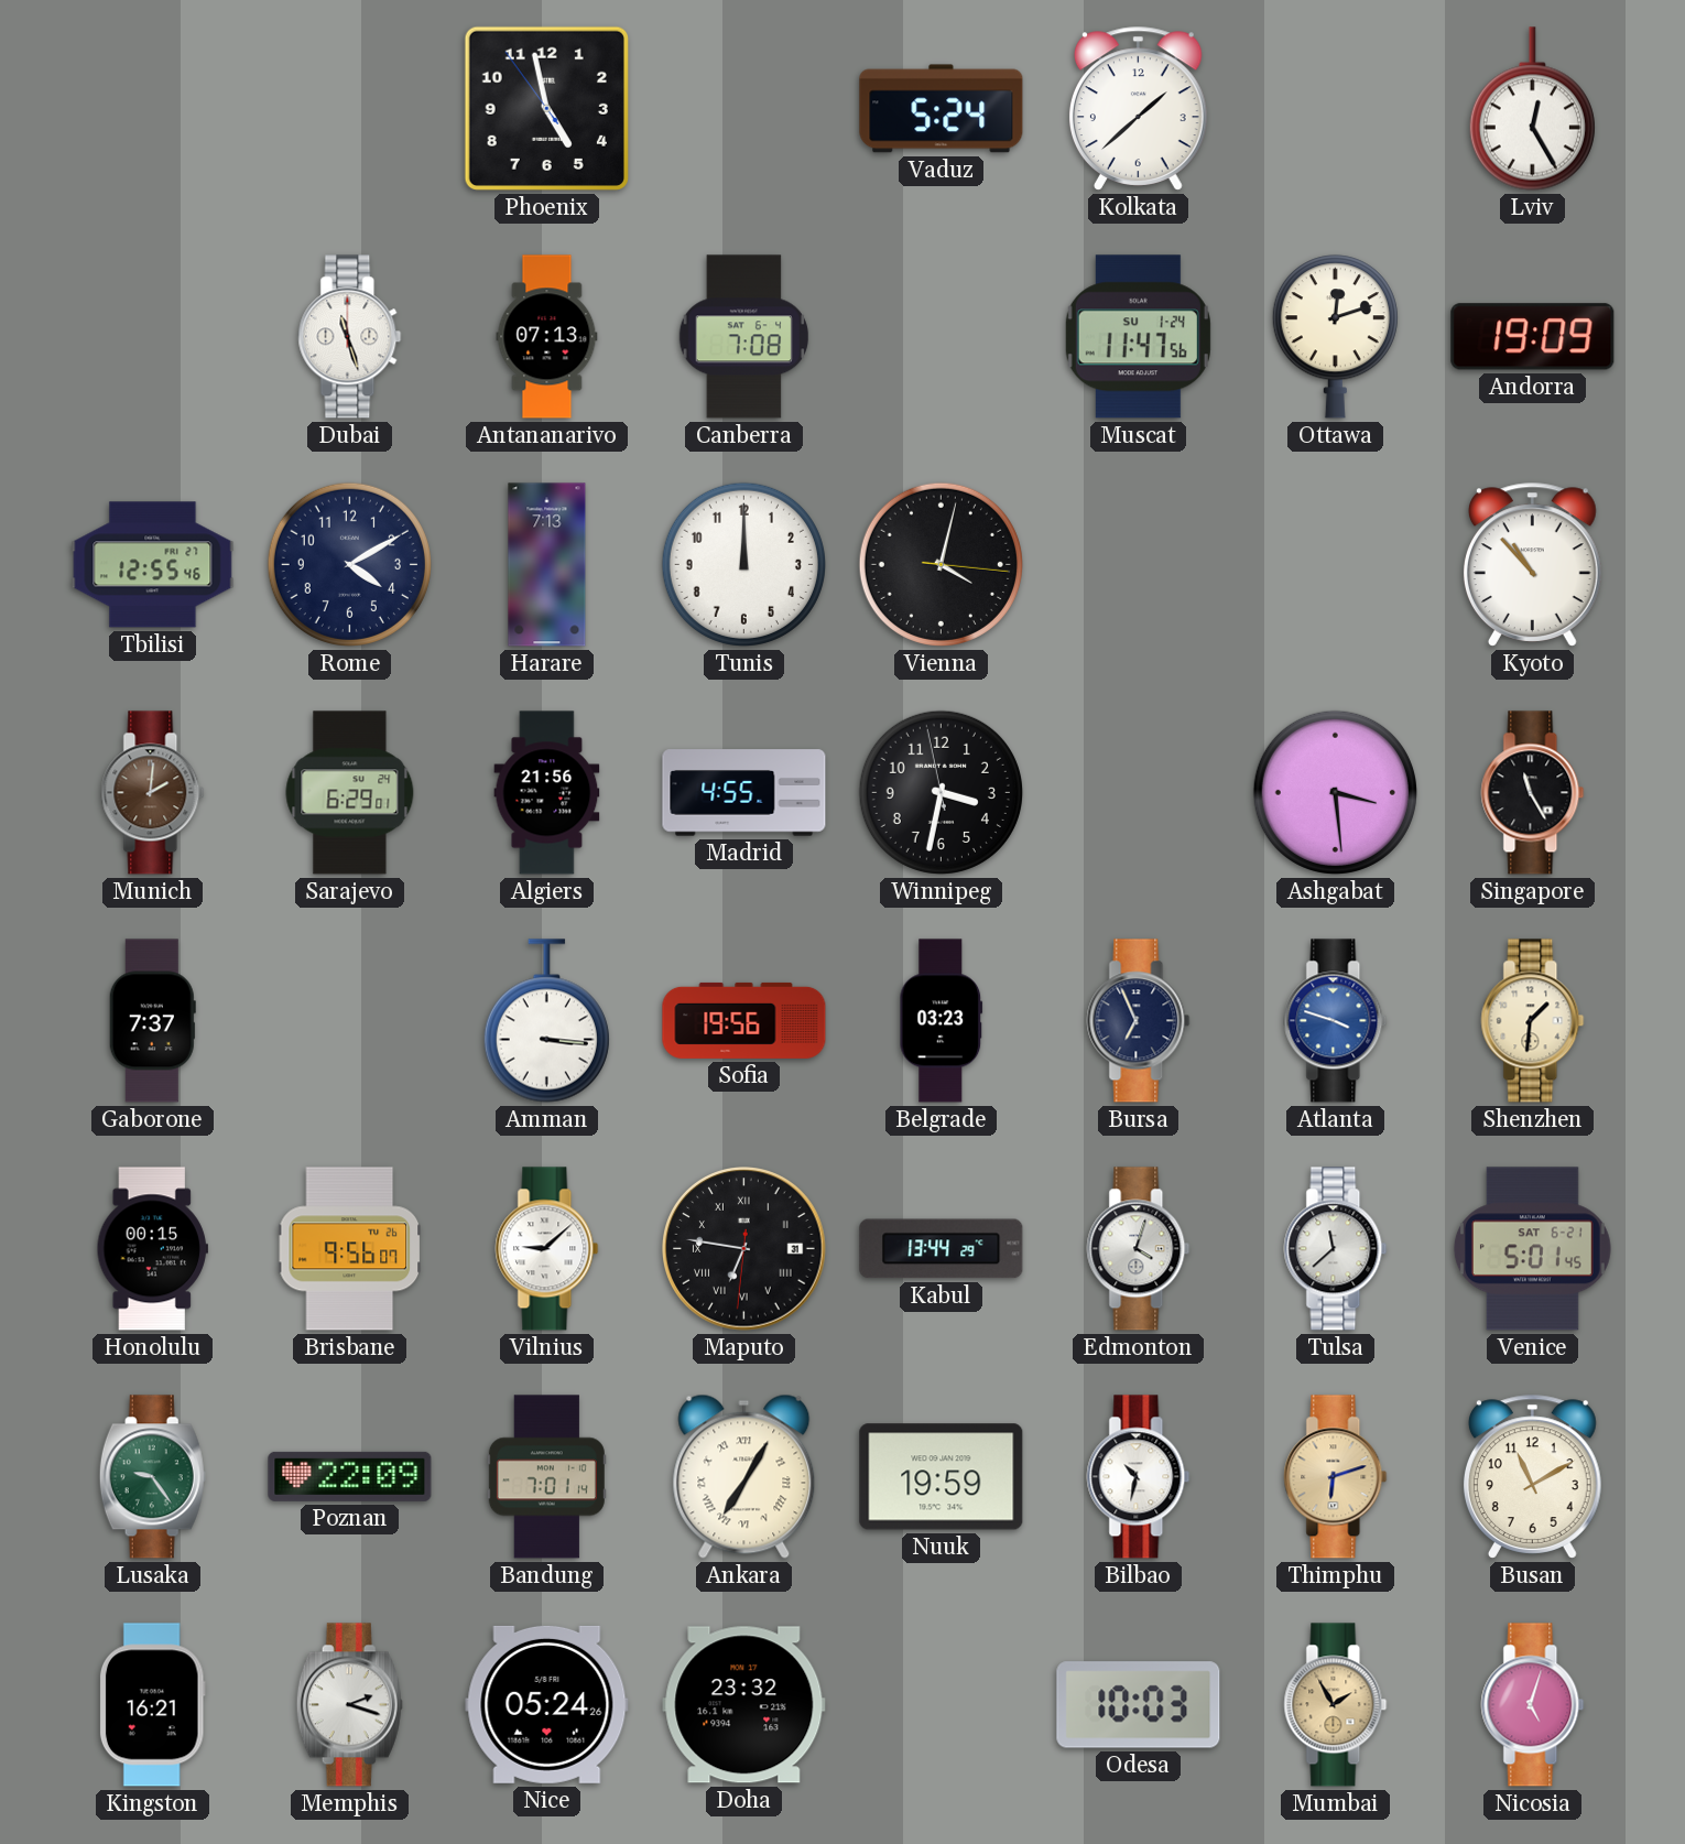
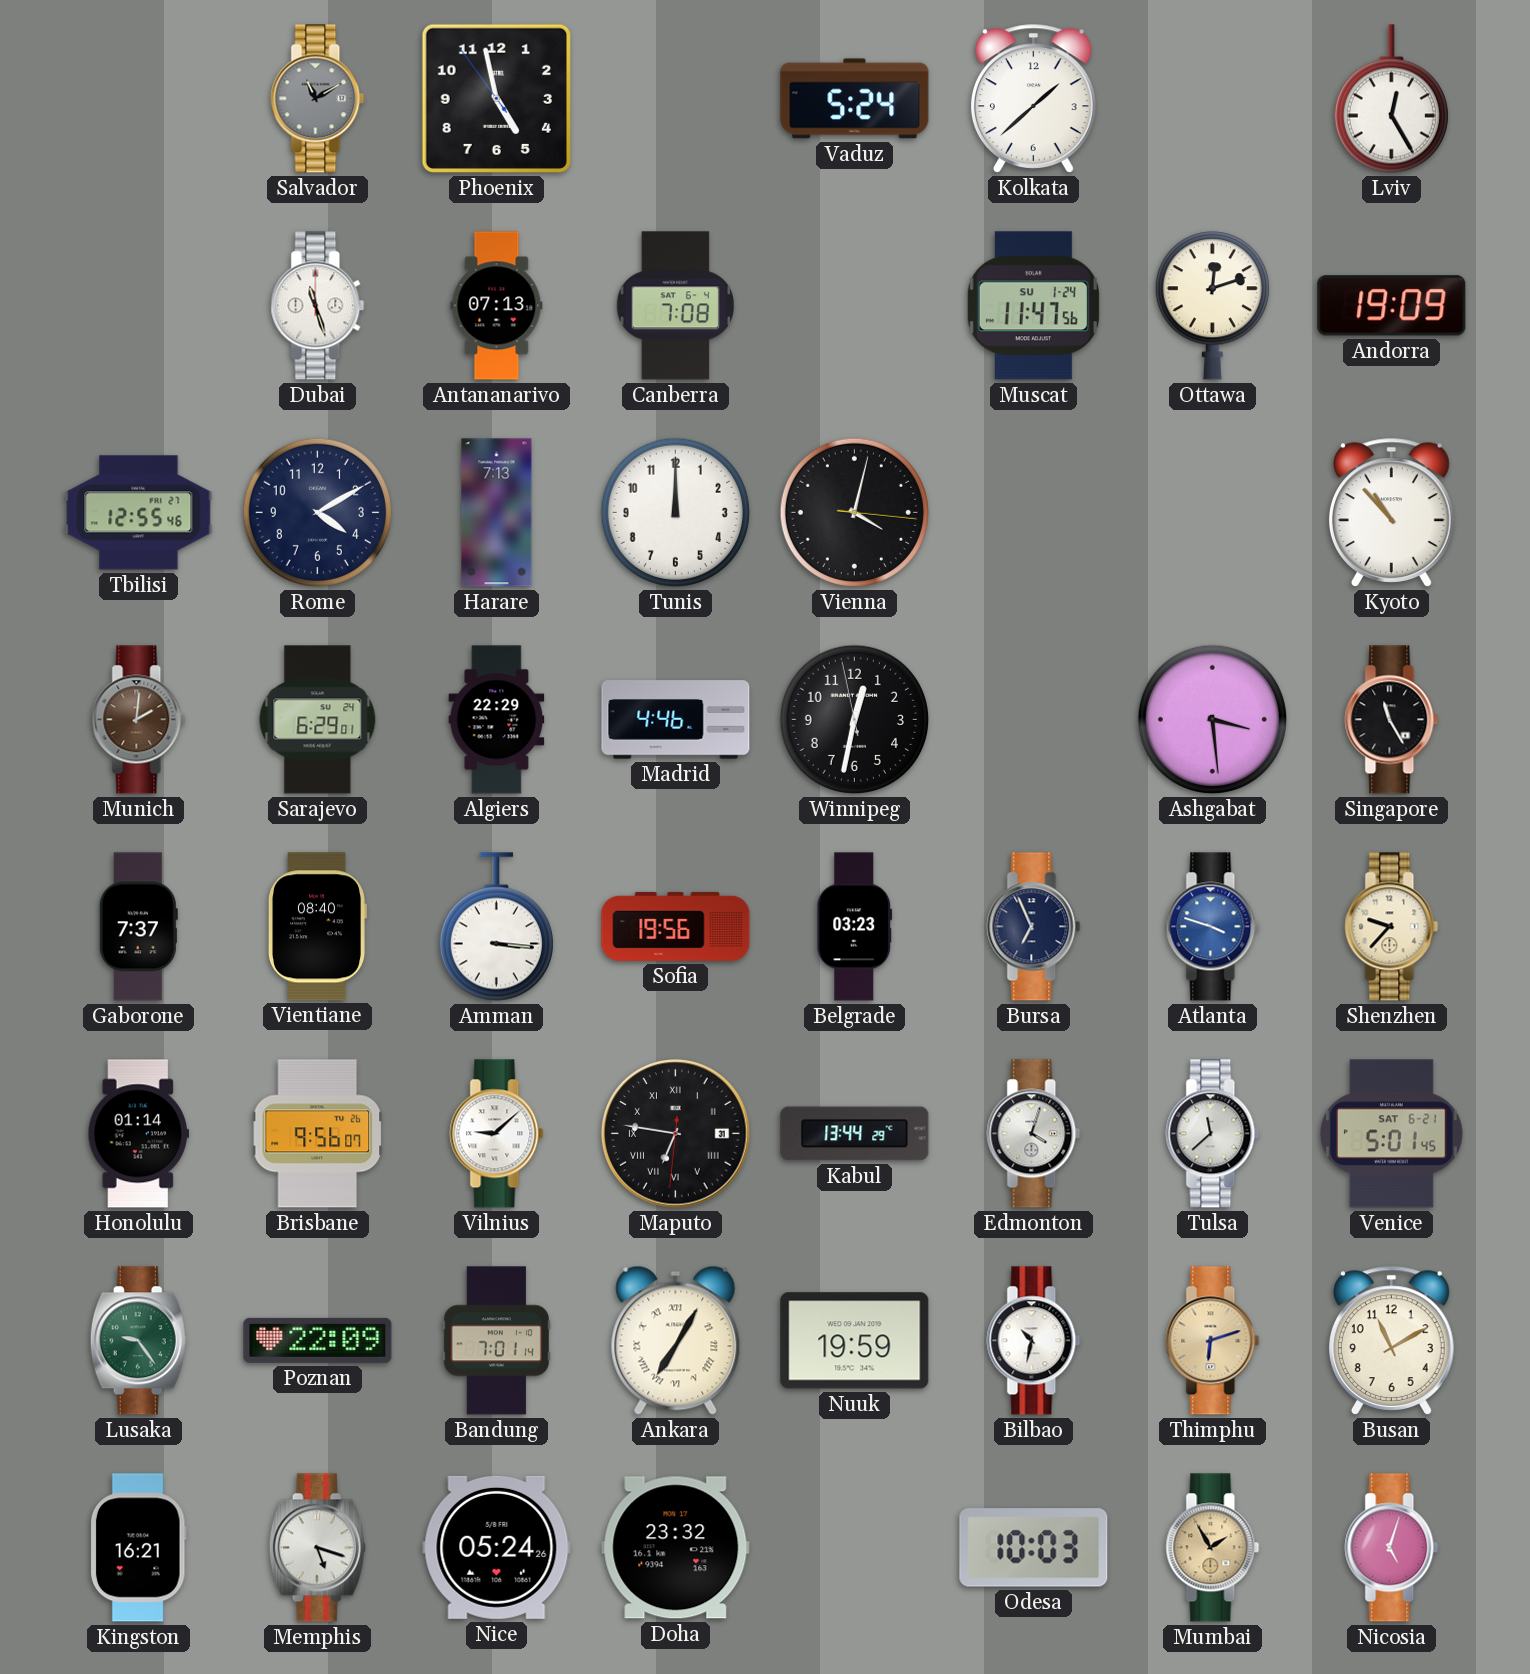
Salvador: none -> 11:10 (318, 99)
Algiers: 21:56 -> 22:29 (497, 720)
Madrid: 4:55 -> 4:46 (676, 720)
Winnipeg: 3:31 -> 12:31 (854, 719)
Vientiane: none -> 08:40 (317, 927)
Shenzhen: 1:31 -> 9:37 (1392, 927)
Honolulu: 00:15 -> 01:14 (138, 1134)
Memphis: 2:18 -> 5:18 (317, 1548)
